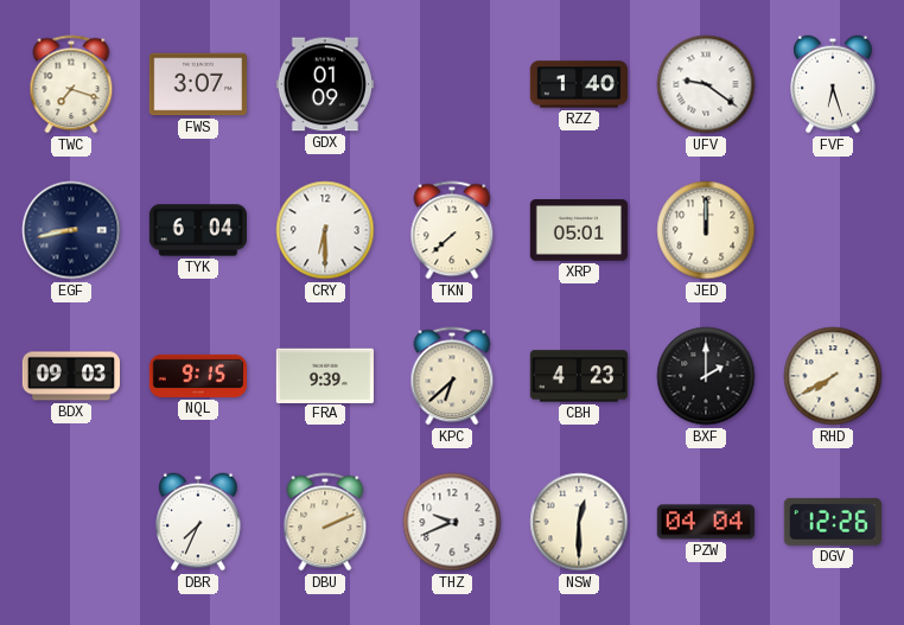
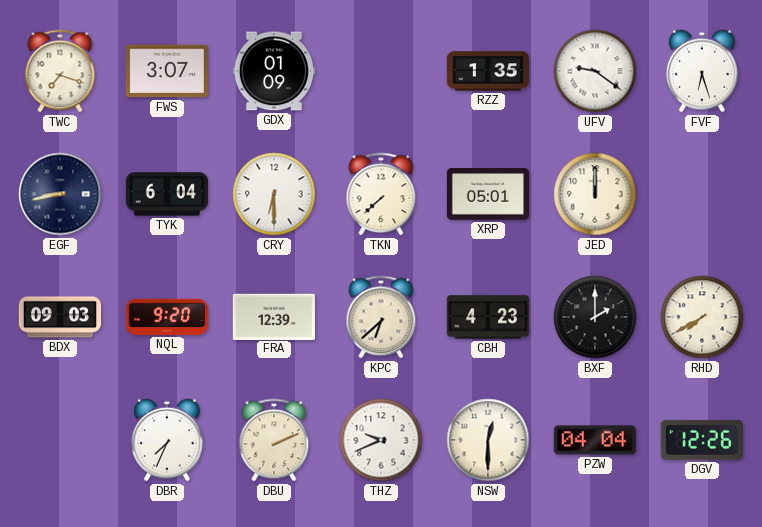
RZZ: 1:40 -> 1:35 (487, 71)
NQL: 9:15 -> 9:20 (166, 317)
FRA: 9:39 -> 12:39 (274, 316)
